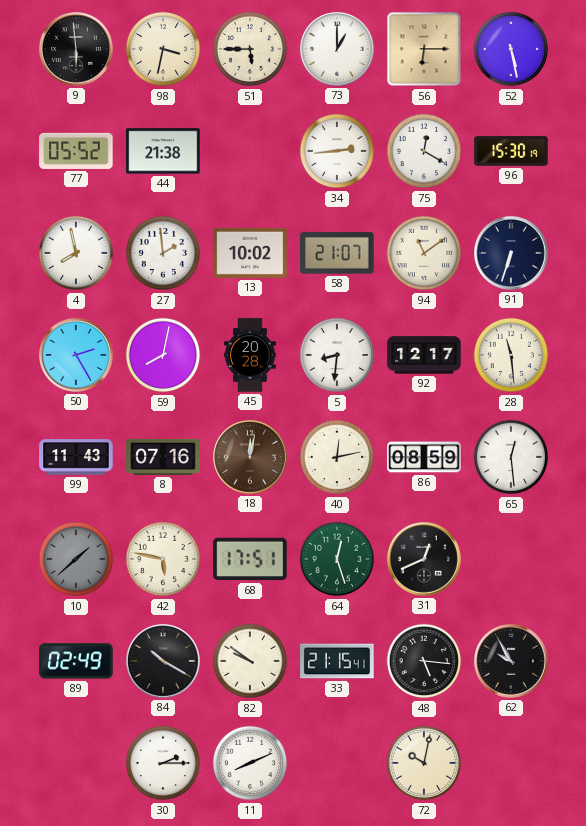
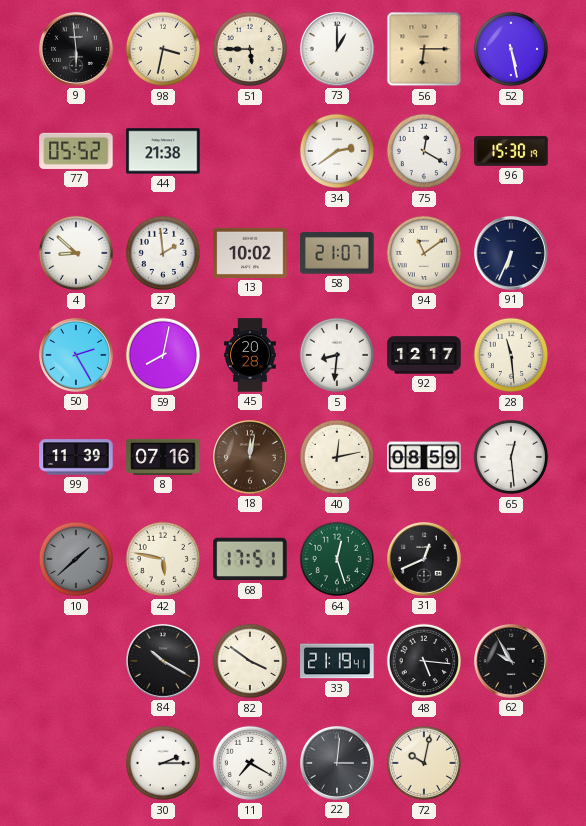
34: 2:44 -> 2:39 (337, 151)
4: 7:58 -> 8:52 (76, 253)
91: 6:33 -> 6:34 (512, 254)
99: 11:43 -> 11:39 (76, 457)
89: 02:49 -> none (76, 661)
82: 9:51 -> 3:51 (250, 661)
33: 21:15 -> 21:19 (337, 661)
11: 8:11 -> 7:20 (250, 763)
22: none -> 3:01 (338, 764)
